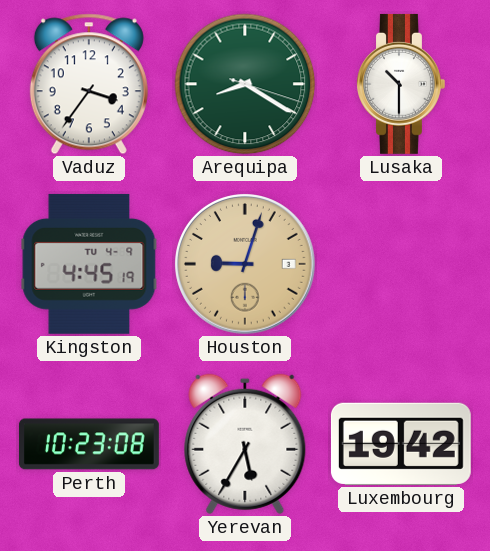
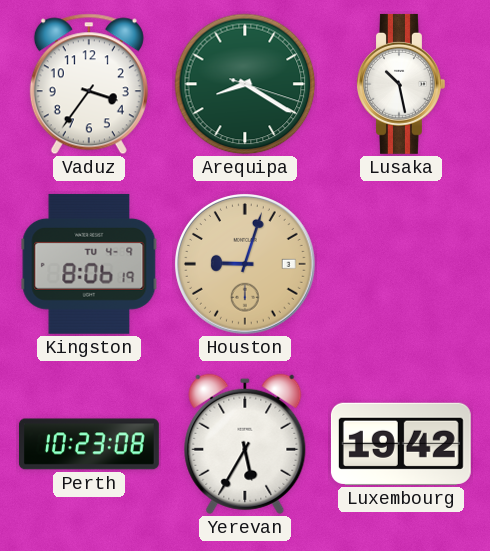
Lusaka: 10:30 -> 10:28 (401, 84)
Kingston: 4:45 -> 8:06 (89, 264)
